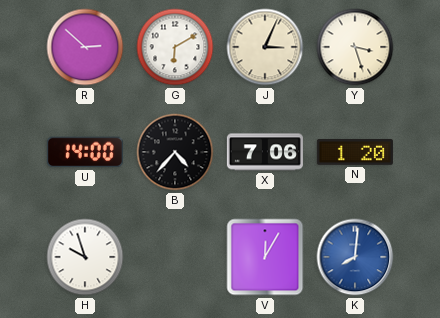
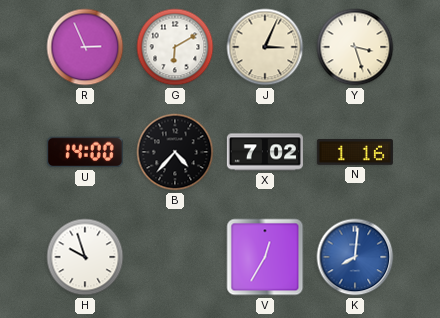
R: 2:52 -> 2:56 (85, 47)
X: 7:06 -> 7:02 (265, 152)
N: 1:20 -> 1:16 (355, 153)
V: 12:05 -> 12:35 (265, 257)
